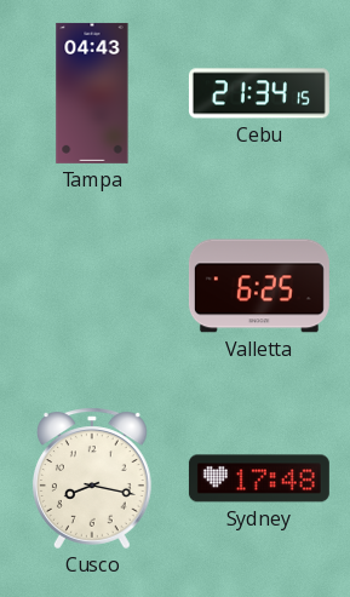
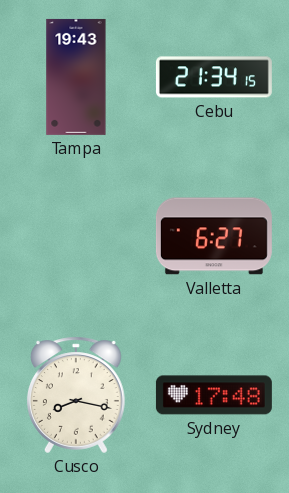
Tampa: 04:43 -> 19:43 (76, 77)
Valletta: 6:25 -> 6:27 (214, 236)
